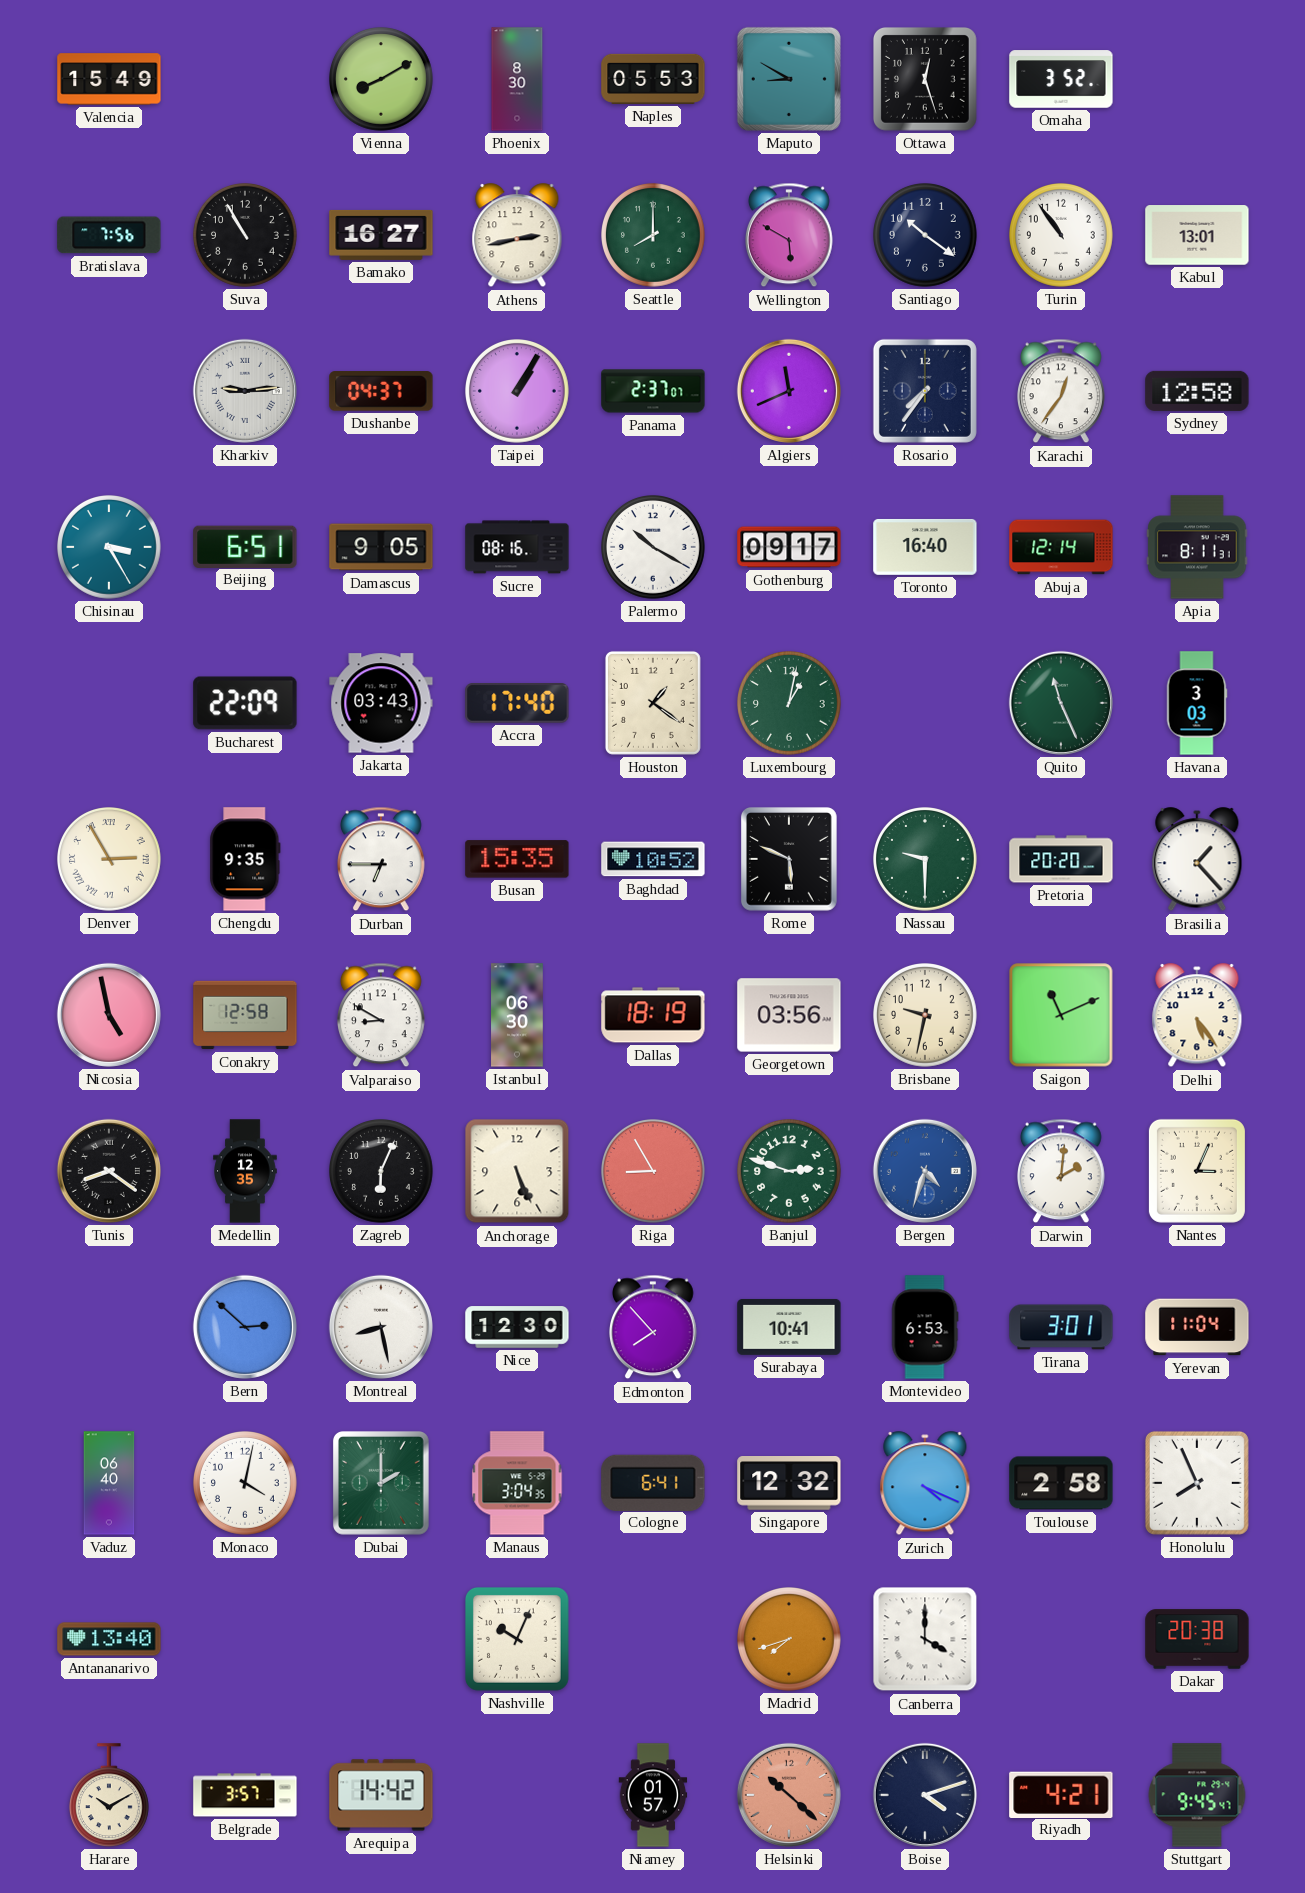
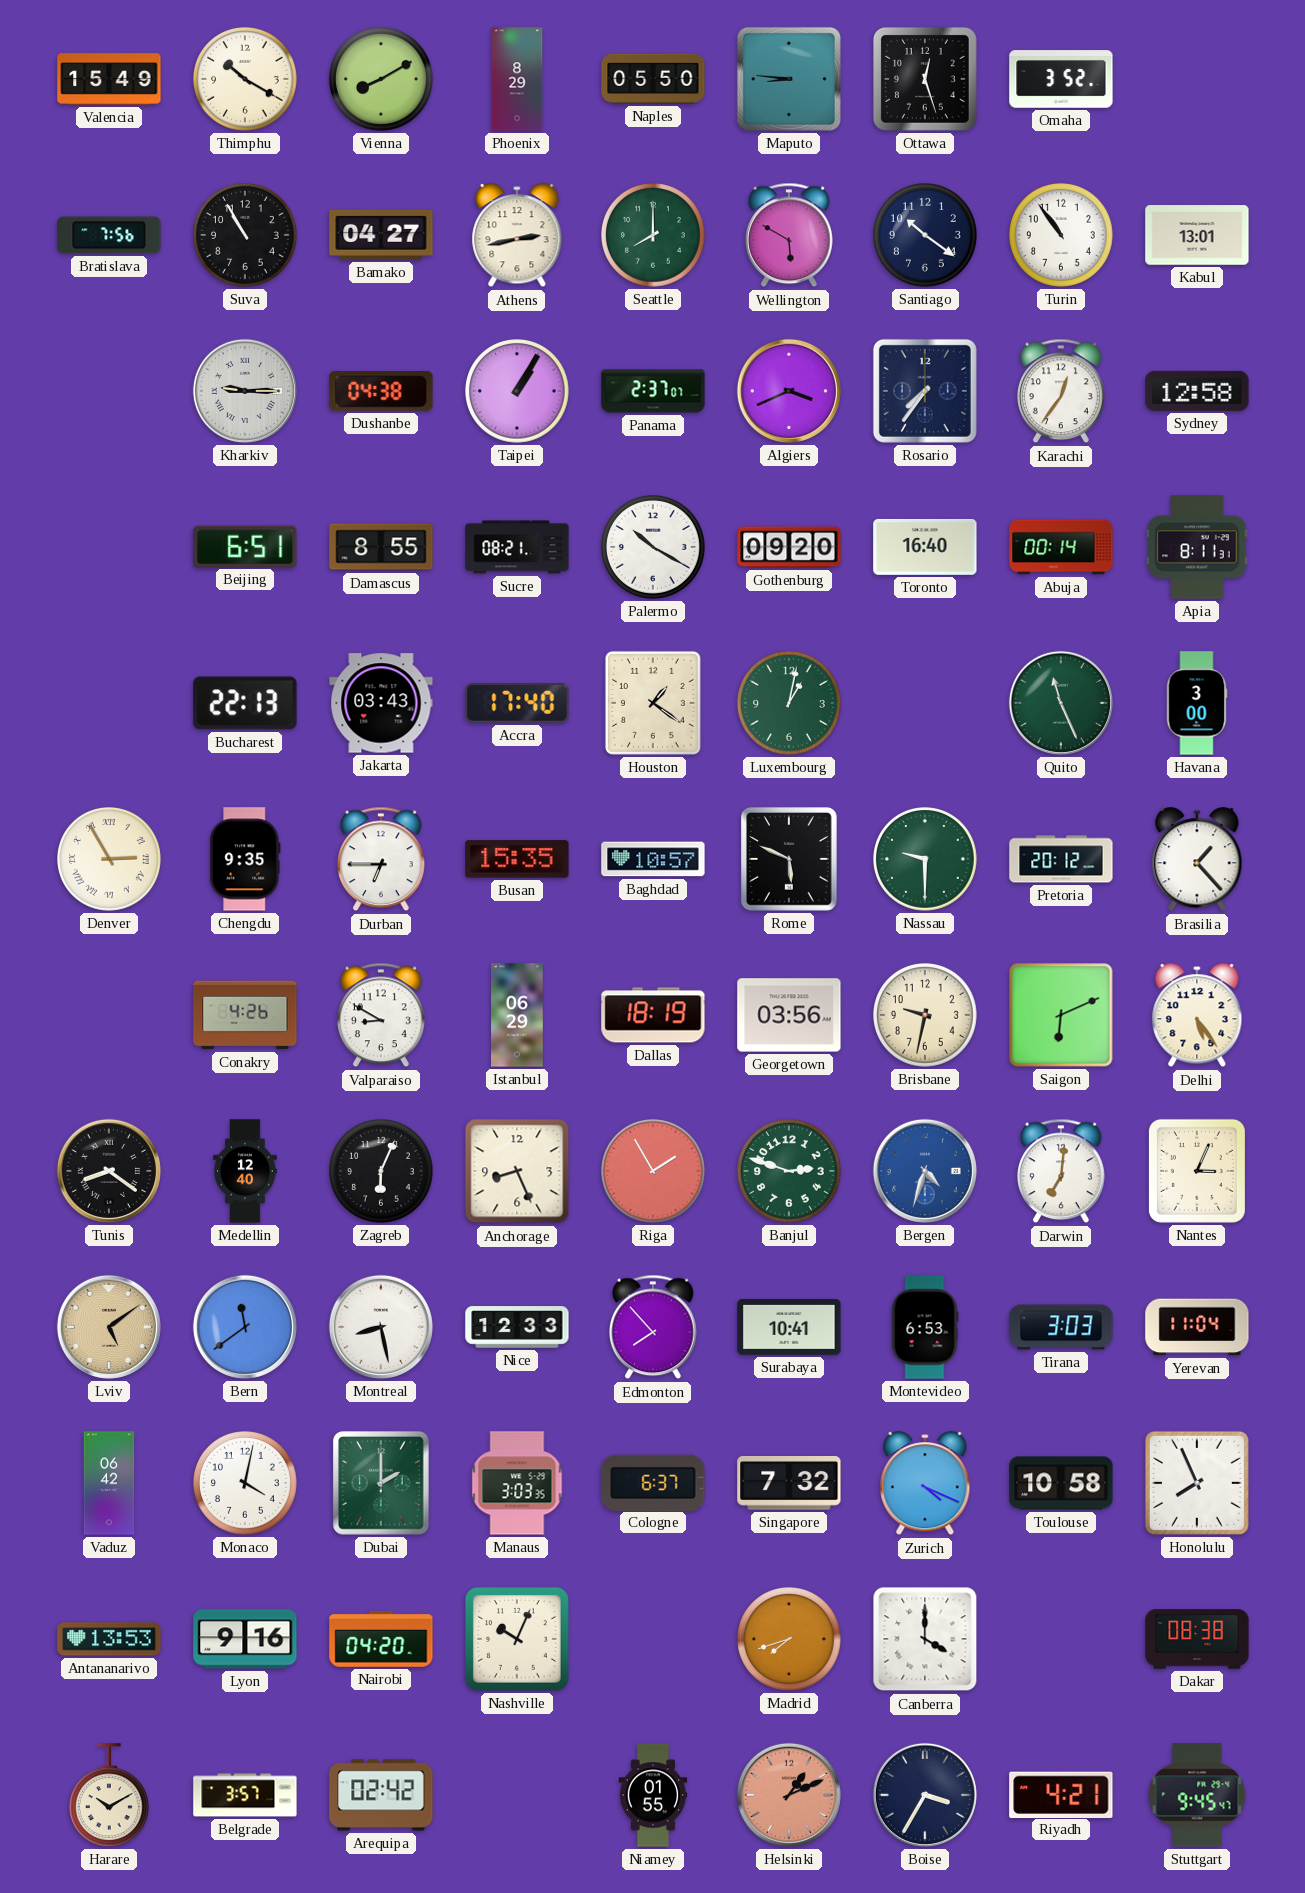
Thimphu: none -> 10:20 (246, 80)
Phoenix: 8:30 -> 8:29 (517, 79)
Naples: 05:53 -> 05:50 (653, 79)
Maputo: 8:50 -> 8:46 (789, 79)
Bamako: 16:27 -> 04:27 (381, 235)
Kharkiv: 9:14 -> 9:15 (245, 391)
Dushanbe: 04:37 -> 04:38 (381, 391)
Algiers: 11:41 -> 3:41 (789, 391)
Chisinau: 3:25 -> none (110, 548)
Damascus: 9:05 -> 8:55 (381, 547)
Sucre: 08:16 -> 08:21 (517, 547)
Gothenburg: 09:17 -> 09:20 (789, 547)
Abuja: 12:14 -> 00:14 (1061, 547)
Bucharest: 22:09 -> 22:13 (245, 703)
Havana: 3:03 -> 3:00 (1197, 703)
Baghdad: 10:52 -> 10:57 (653, 859)
Pretoria: 20:20 -> 20:12 (1061, 859)
Nicosia: 4:58 -> none (109, 1015)
Conakry: 12:58 -> 4:26 (245, 1015)
Istanbul: 06:30 -> 06:29 (517, 1015)
Saigon: 11:11 -> 6:11 (1061, 1015)
Medellin: 12:35 -> 12:40 (245, 1171)
Anchorage: 5:26 -> 8:26 (517, 1171)
Riga: 8:55 -> 1:55 (654, 1172)
Darwin: 2:01 -> 7:01 (1062, 1171)
Lviv: none -> 5:09 (109, 1327)
Bern: 2:52 -> 11:39 (245, 1327)
Nice: 12:30 -> 12:33 (517, 1327)
Tirana: 3:01 -> 3:03 (1061, 1327)
Vaduz: 06:40 -> 06:42 (109, 1483)
Manaus: 3:04 -> 3:03 (517, 1483)
Cologne: 6:41 -> 6:37 (653, 1482)
Singapore: 12:32 -> 7:32 (789, 1484)
Toulouse: 2:58 -> 10:58 (1061, 1483)
Antananarivo: 13:40 -> 13:53 (109, 1639)
Lyon: none -> 9:16 (245, 1639)
Nairobi: none -> 04:20 (381, 1640)
Dakar: 20:38 -> 08:38 (1197, 1639)
Arequipa: 14:42 -> 02:42 (381, 1795)
Niamey: 01:57 -> 01:55 (653, 1795)
Helsinki: 10:22 -> 1:11 (789, 1795)
Boise: 4:12 -> 3:35 (925, 1795)
